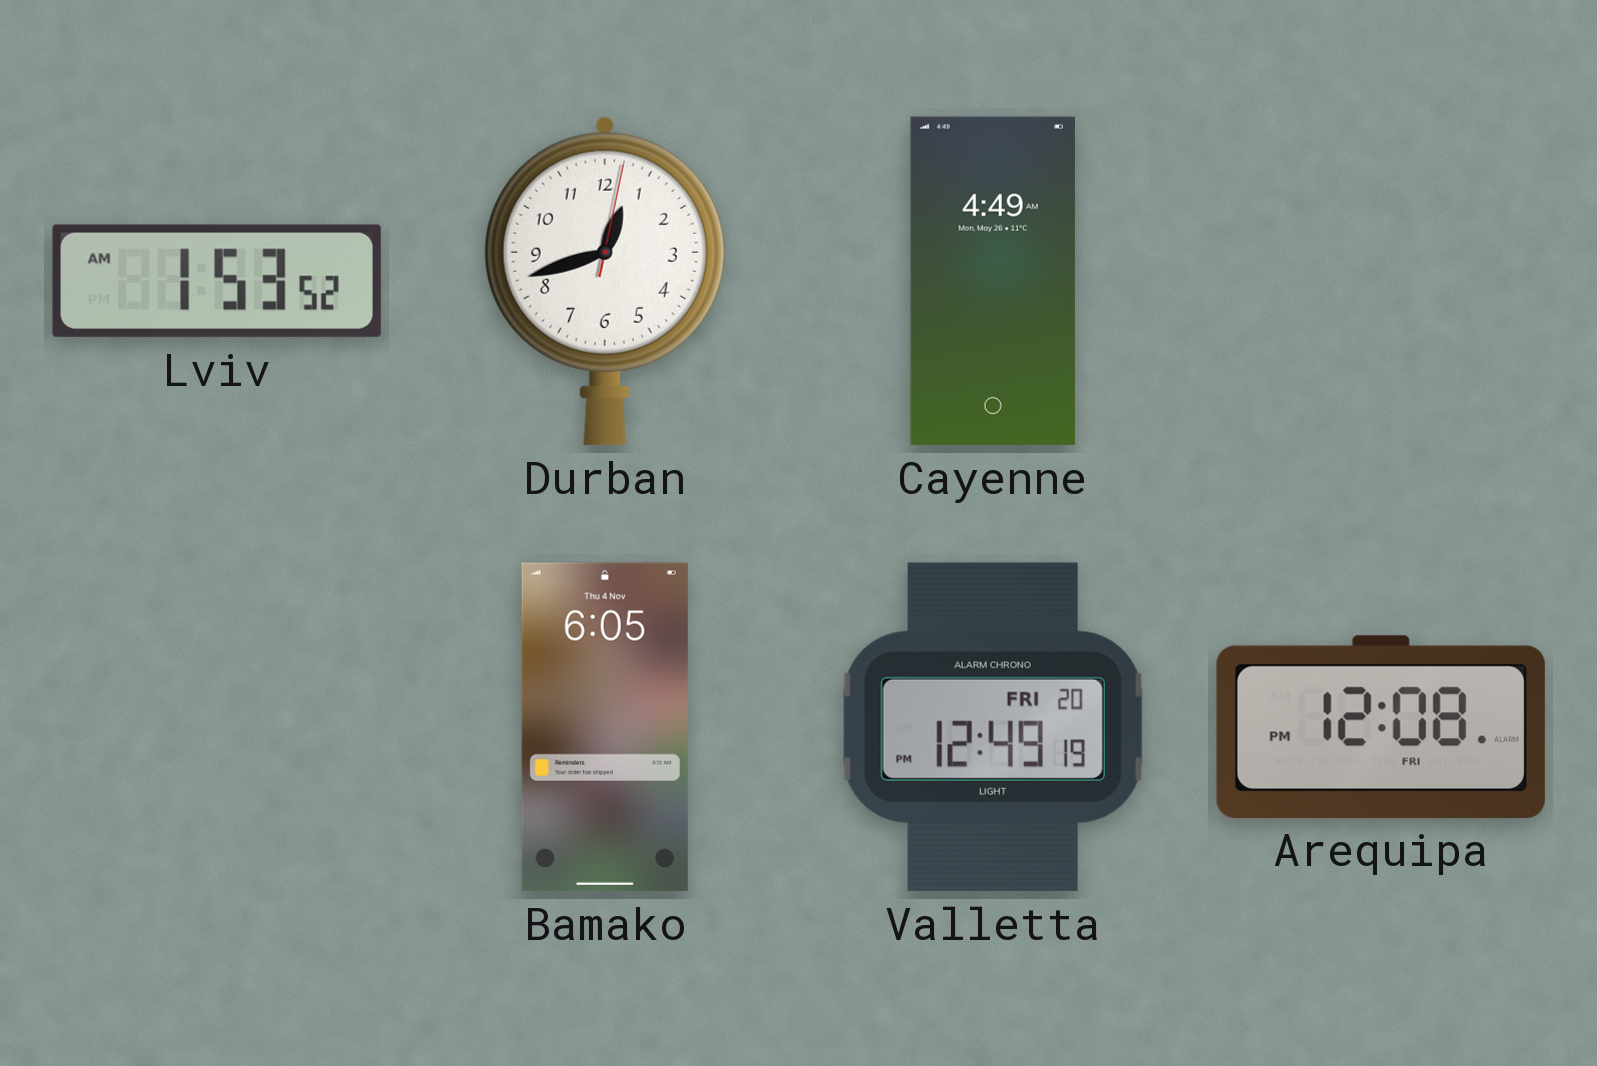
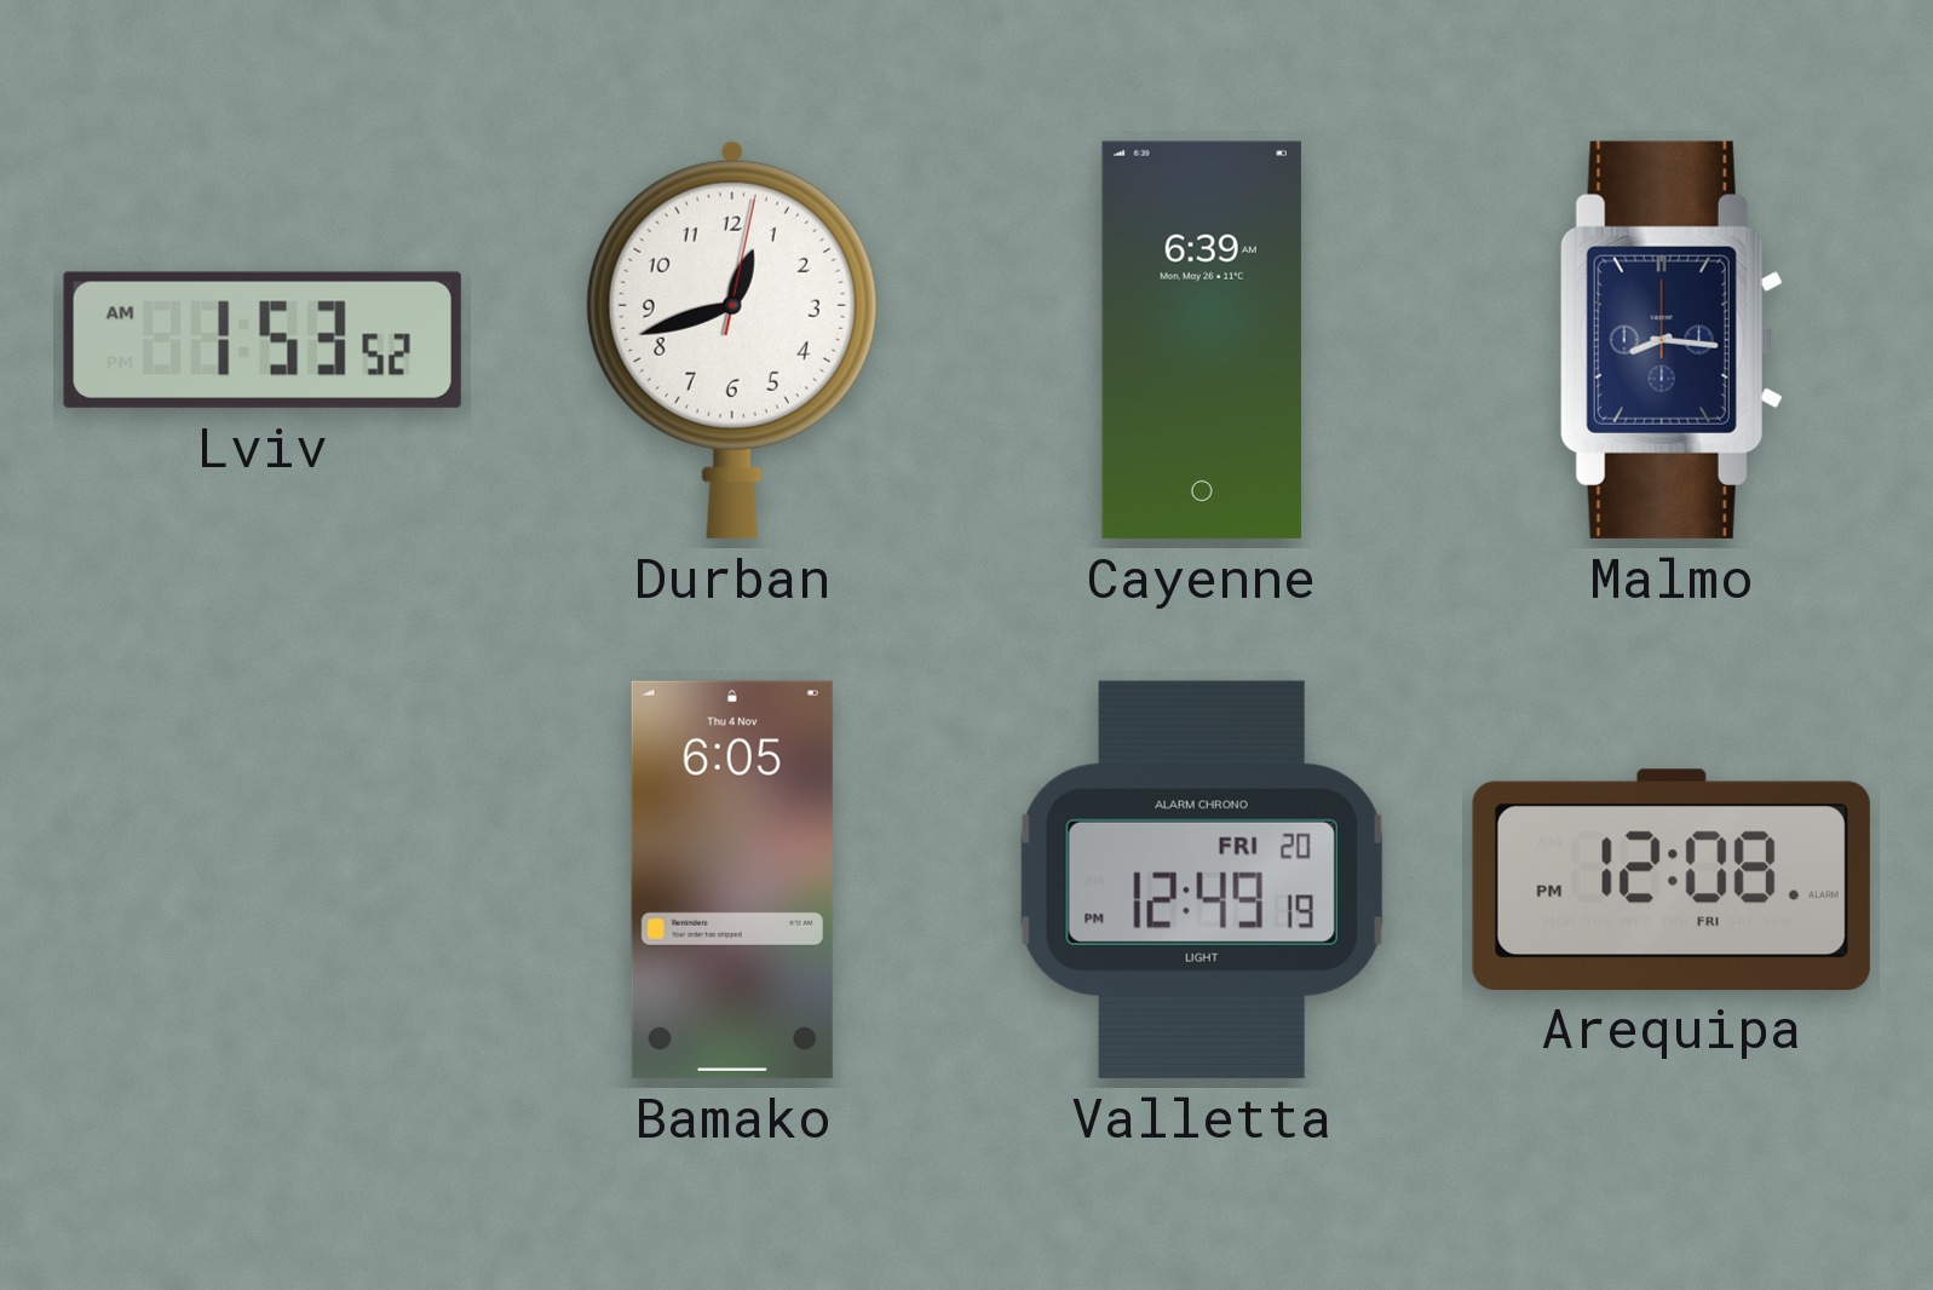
Cayenne: 4:49 -> 6:39 (1202, 340)
Malmo: none -> 8:16 (1672, 340)
